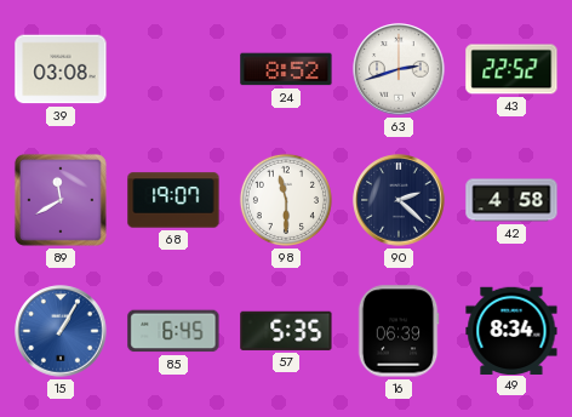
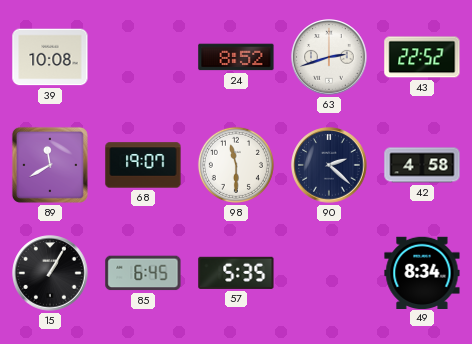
39: 03:08 -> 10:08 (50, 57)
15 dial: blue -> black (50, 273)
16: 06:39 -> none (399, 331)
